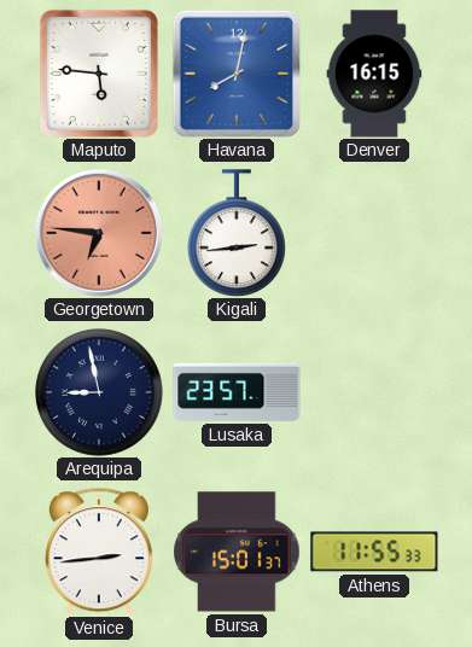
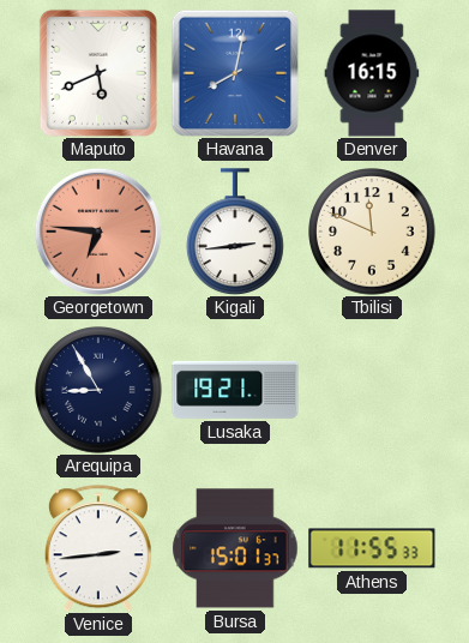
Maputo: 5:46 -> 5:41 (98, 73)
Tbilisi: none -> 11:49 (372, 232)
Arequipa: 8:58 -> 8:55 (98, 390)
Lusaka: 23:57 -> 19:21 (235, 390)
